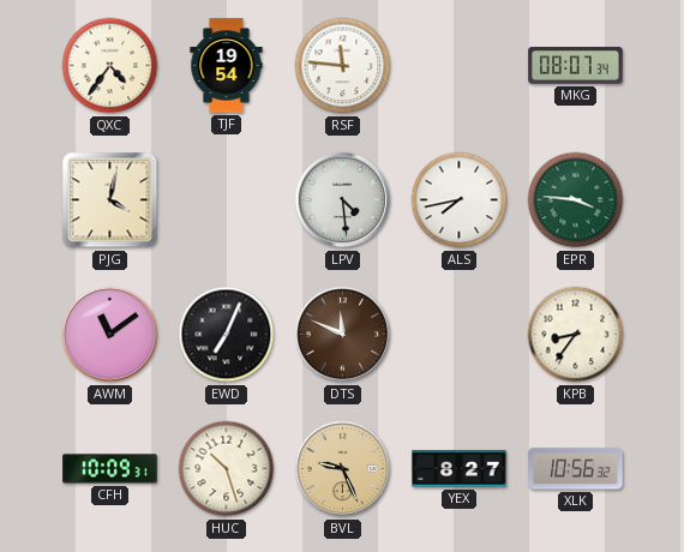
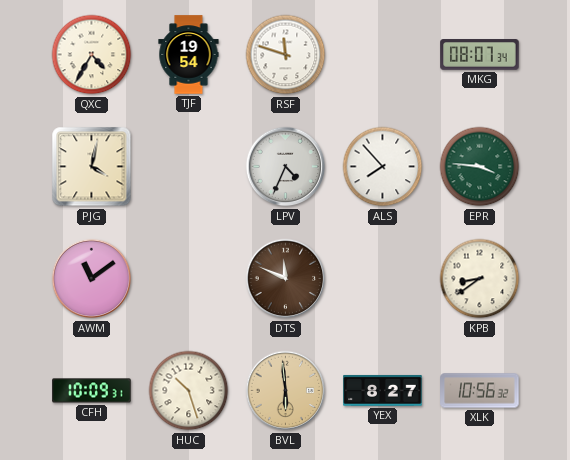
QXC: 4:36 -> 4:35 (92, 55)
RSF: 11:46 -> 11:48 (286, 55)
LPV: 4:29 -> 4:34 (286, 167)
ALS: 7:43 -> 7:53 (383, 167)
EWD: 7:04 -> none (227, 335)
KPB: 8:36 -> 8:39 (480, 279)
BVL: 9:26 -> 5:59 (286, 391)
